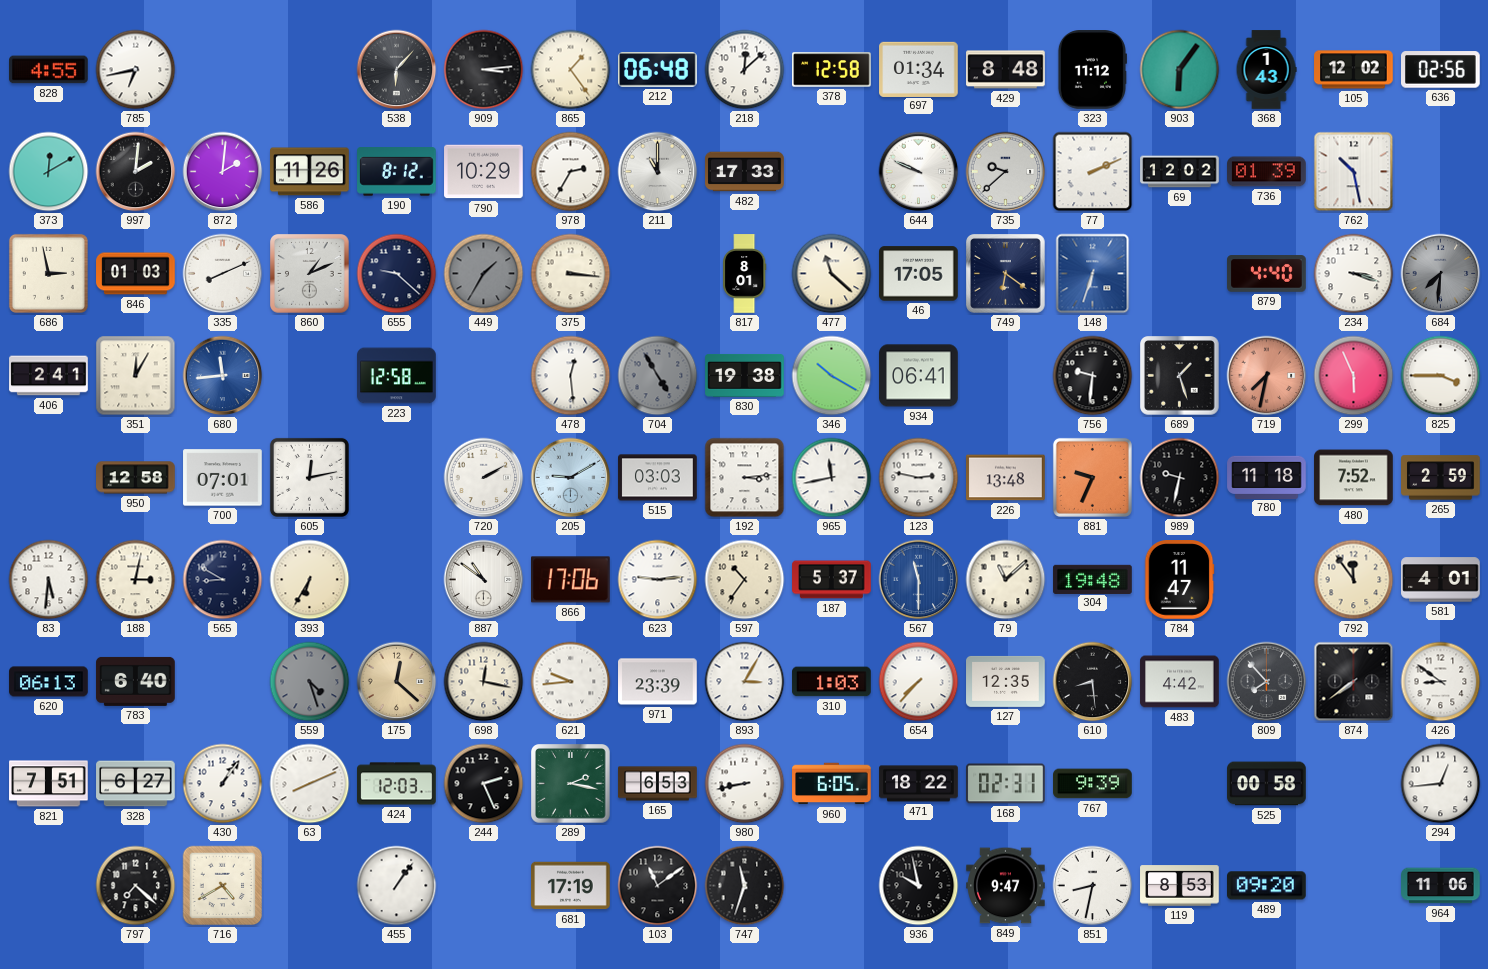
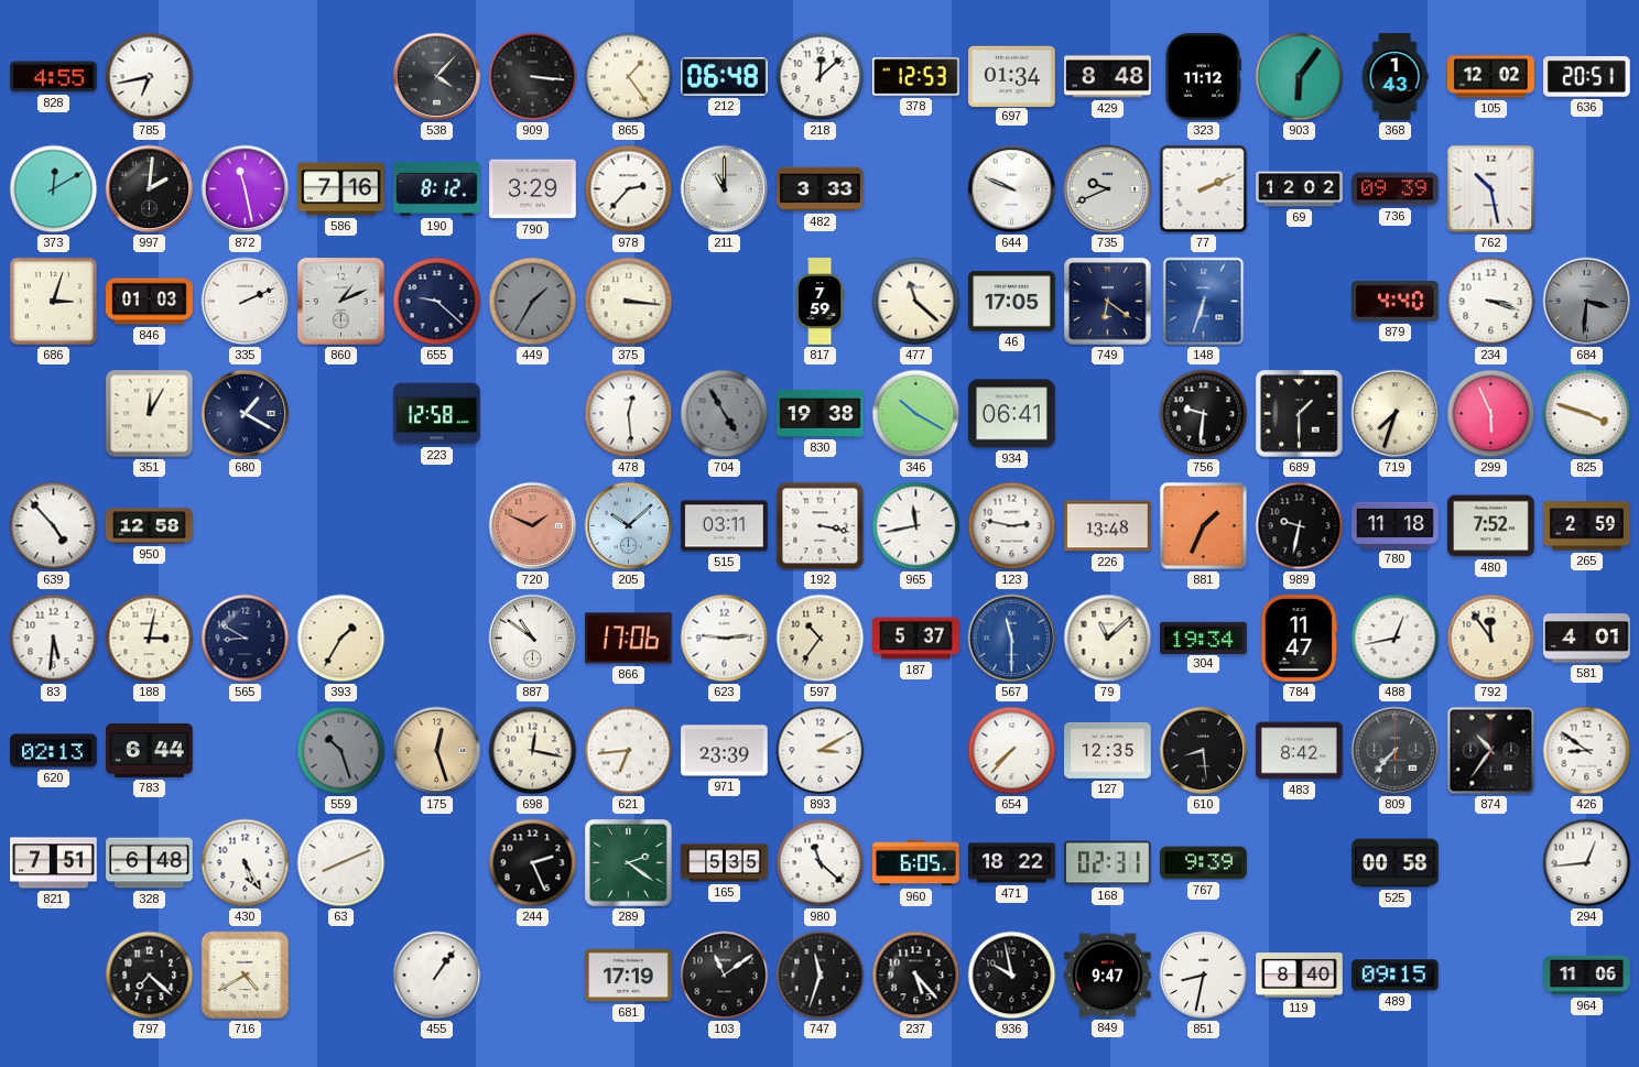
538: 6:07 -> 4:07 (437, 77)
909: 3:14 -> 3:16 (533, 77)
378: 12:58 -> 12:53 (916, 77)
636: 02:56 -> 20:51 (1587, 77)
872: 2:01 -> 11:28 (246, 189)
586: 11:26 -> 7:16 (341, 189)
790: 10:29 -> 3:29 (533, 189)
978: 2:35 -> 2:37 (629, 189)
482: 17:33 -> 3:33 (821, 189)
735: 9:38 -> 9:41 (1108, 189)
736: 01:39 -> 09:39 (1396, 189)
686: 2:58 -> 3:03 (53, 301)
335: 8:11 -> 2:11 (246, 302)
817: 8:01 -> 7:59 (821, 302)
684: 7:31 -> 3:31 (1587, 302)
406: 2:41 -> none (49, 376)
680: 11:44 -> 1:20 (246, 414)
680 dial: blue -> navy (246, 414)
689: 1:27 -> 1:30 (1300, 414)
719: 7:32 -> 7:33 (1396, 414)
719 dial: salmon -> cream (1396, 414)
825: 3:45 -> 3:48 (1587, 414)
639: none -> 4:53 (54, 526)
700: 07:01 -> none (223, 478)
605: 12:13 -> none (309, 477)
720: 2:10 -> 1:49 (533, 526)
720 dial: white -> salmon (533, 526)
205: 9:10 -> 10:08 (629, 526)
515: 03:03 -> 03:11 (725, 526)
192: 3:14 -> 3:17 (821, 526)
881: 9:34 -> 1:34 (1203, 525)
393: 6:35 -> 1:35 (341, 639)
304: 19:48 -> 19:34 (1204, 638)
488: none -> 12:43 (1396, 639)
620: 06:13 -> 02:13 (54, 751)
783: 6:40 -> 6:44 (150, 750)
559: 4:27 -> 10:27 (341, 751)
175: 12:22 -> 12:27 (437, 751)
621: 9:44 -> 6:44 (629, 751)
893: 3:05 -> 3:10 (821, 751)
310: 1:03 -> none (832, 682)
483: 4:42 -> 8:42 (1300, 751)
809: 7:53 -> 7:37 (1396, 751)
874: 7:39 -> 10:36 (1491, 751)
328: 6:27 -> 6:48 (150, 863)
430: 1:06 -> 5:25 (246, 863)
424: 12:03 -> none (397, 784)
289: 2:17 -> 2:21 (629, 863)
165: 6:53 -> 5:35 (725, 863)
980: 8:43 -> 11:22 (821, 863)
237: none -> 5:23 (916, 976)
119: 8:53 -> 8:40 (1300, 976)
489: 09:20 -> 09:15 (1396, 976)
